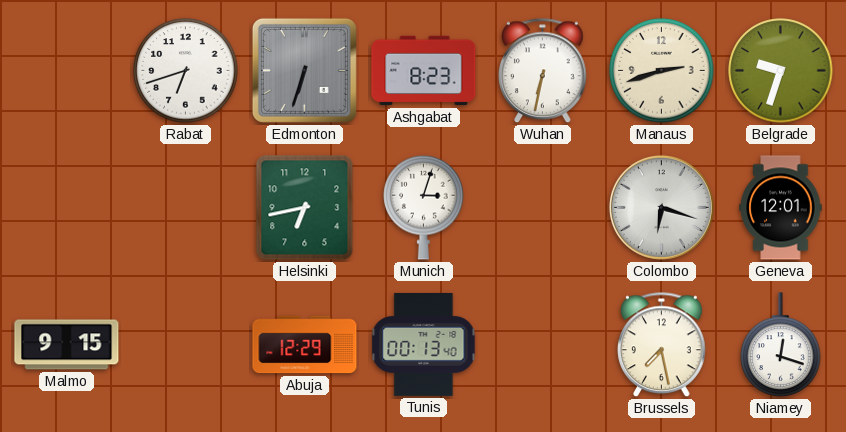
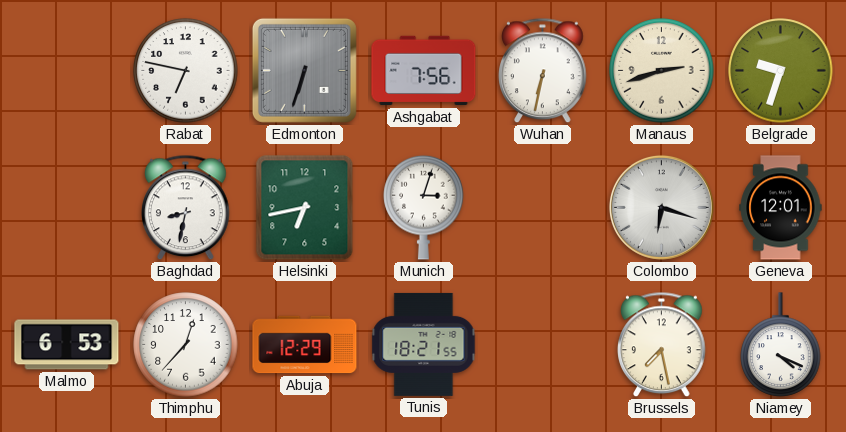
Rabat: 6:42 -> 6:47 (186, 71)
Ashgabat: 8:23 -> 7:56 (424, 71)
Baghdad: none -> 8:32 (186, 208)
Malmo: 9:15 -> 6:53 (67, 345)
Thimphu: none -> 12:37 (186, 345)
Tunis: 00:13 -> 18:21 (424, 344)
Niamey: 12:18 -> 4:19 (781, 345)
